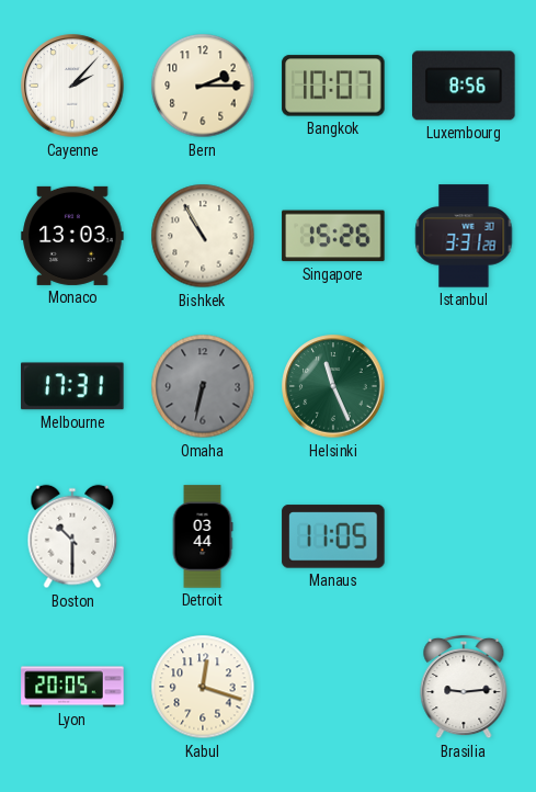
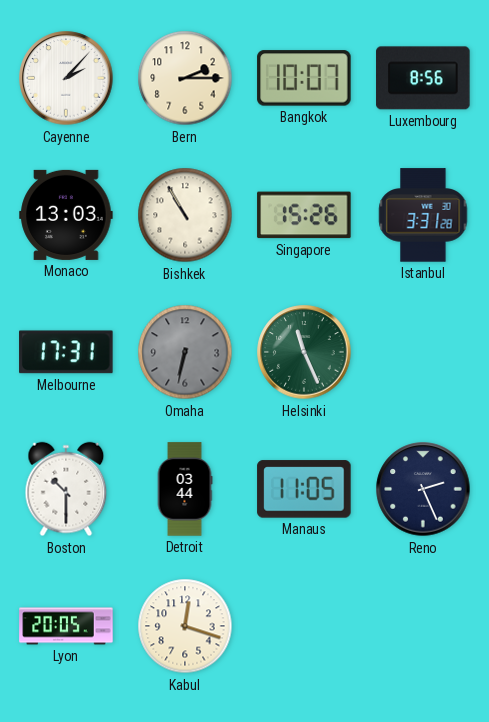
Reno: none -> 2:26 (423, 489)
Brasilia: 9:14 -> none (464, 687)
